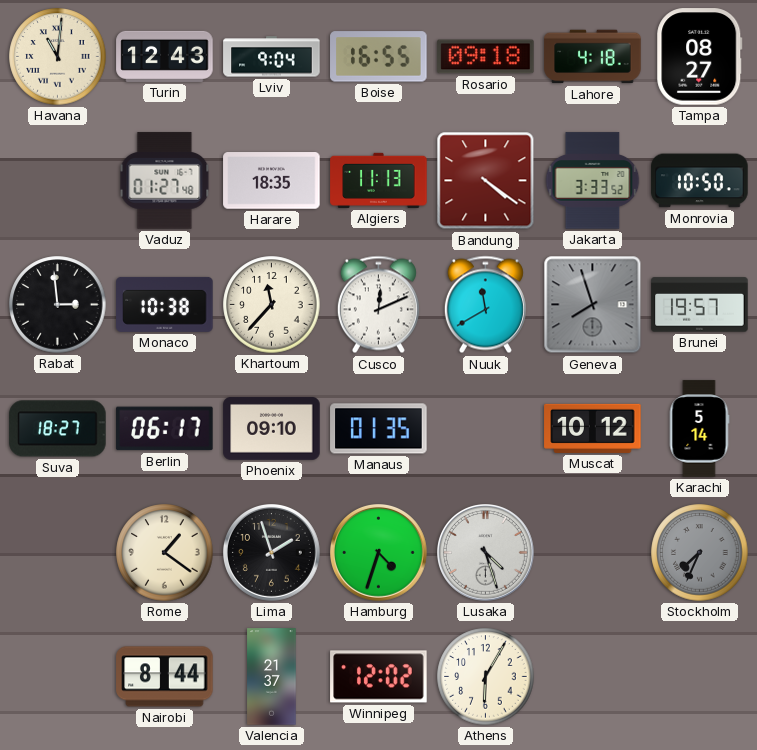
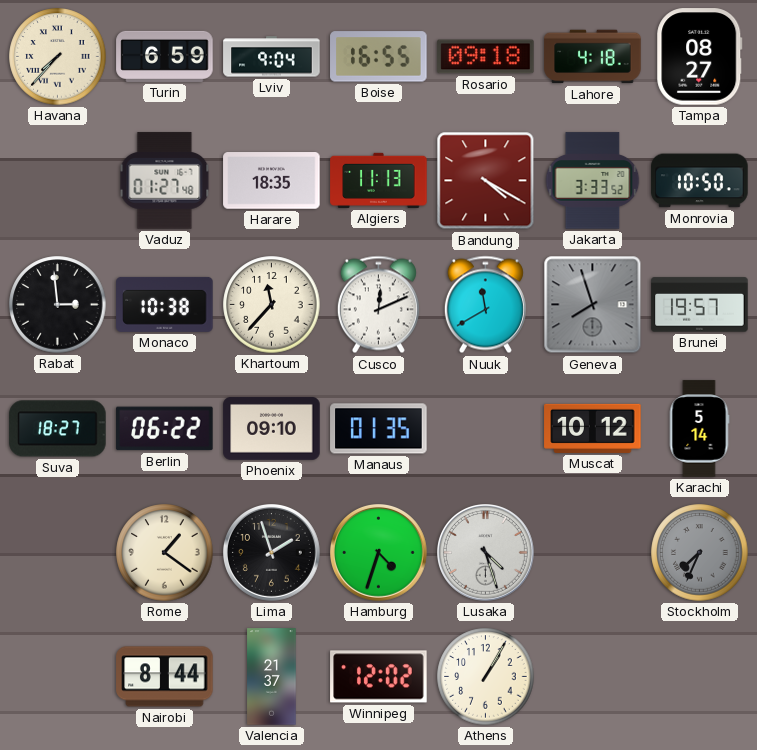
Havana: 11:01 -> 7:37 (58, 57)
Turin: 12:43 -> 6:59 (165, 56)
Bandung: 4:21 -> 4:20 (486, 181)
Berlin: 06:17 -> 06:22 (165, 429)
Athens: 6:05 -> 1:05 (486, 677)
